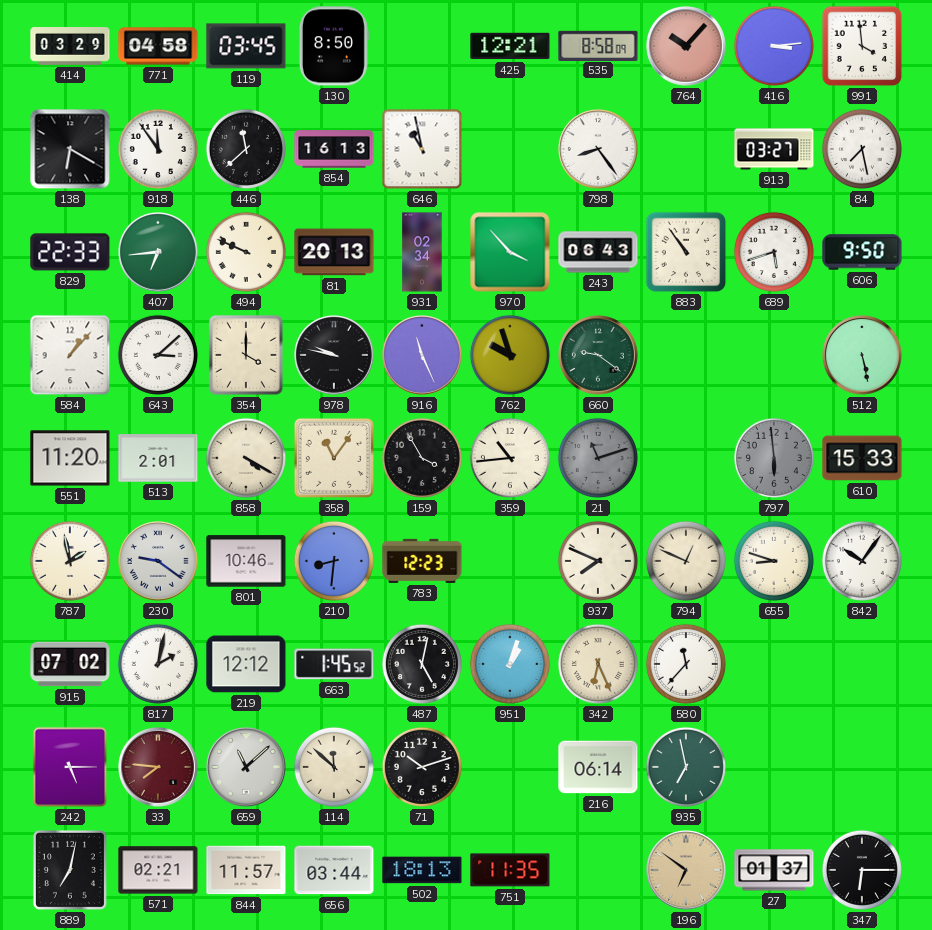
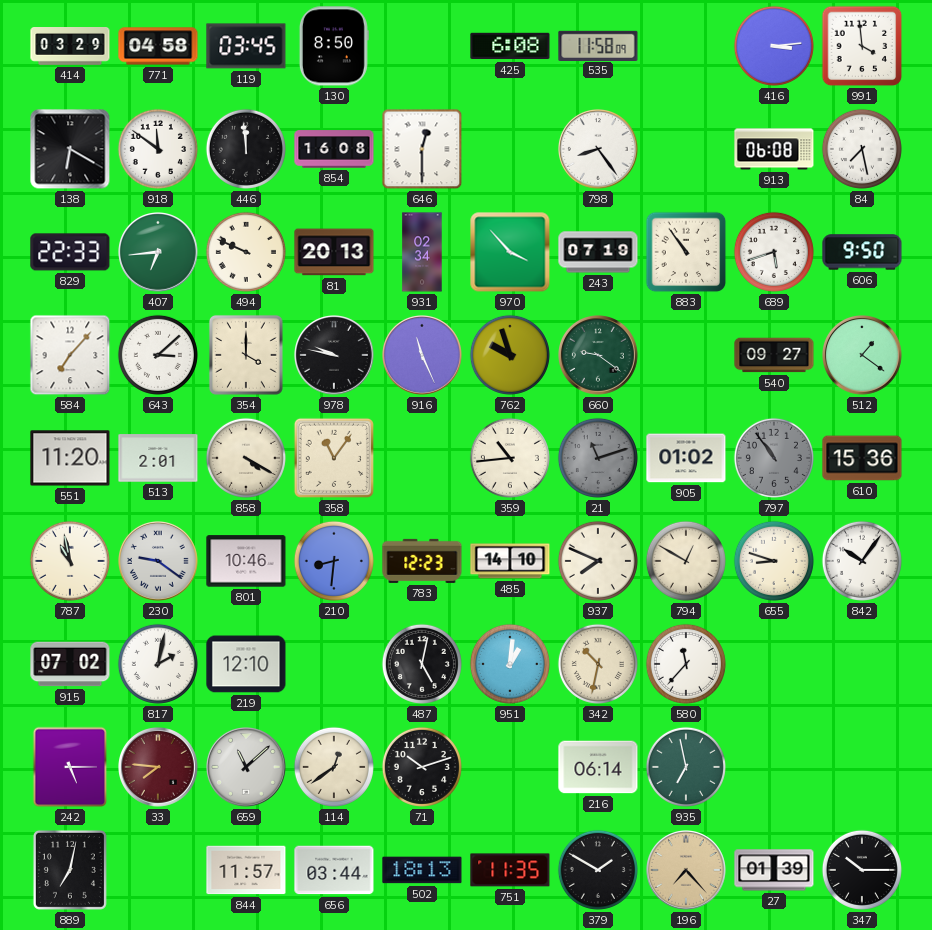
425: 12:21 -> 6:08 (510, 46)
535: 8:58 -> 11:58 (598, 45)
764: 10:07 -> none (687, 47)
918: 11:54 -> 11:51 (158, 149)
446: 11:38 -> 11:59 (246, 149)
854: 16:13 -> 16:08 (334, 149)
646: 10:58 -> 12:30 (422, 149)
913: 03:27 -> 06:08 (774, 149)
243: 06:43 -> 07:19 (598, 252)
584: 1:07 -> 7:07 (70, 355)
540: none -> 09:27 (774, 355)
512: 5:28 -> 1:21 (863, 356)
159: 3:55 -> none (422, 458)
905: none -> 01:02 (686, 458)
797: 5:59 -> 10:54 (774, 458)
610: 15:33 -> 15:36 (862, 458)
787: 1:58 -> 10:58 (70, 561)
485: none -> 14:10 (510, 561)
794: 12:49 -> 12:50 (686, 561)
219: 12:12 -> 12:10 (246, 664)
663: 1:45 -> none (334, 664)
951: 1:03 -> 1:01 (510, 664)
342: 6:26 -> 10:32 (598, 664)
114: 11:52 -> 12:39 (334, 767)
571: 02:21 -> none (158, 870)
379: none -> 1:50 (598, 870)
196: 6:51 -> 7:23 (687, 871)
27: 01:37 -> 01:39 (774, 870)
347: 6:15 -> 10:15 (862, 870)
